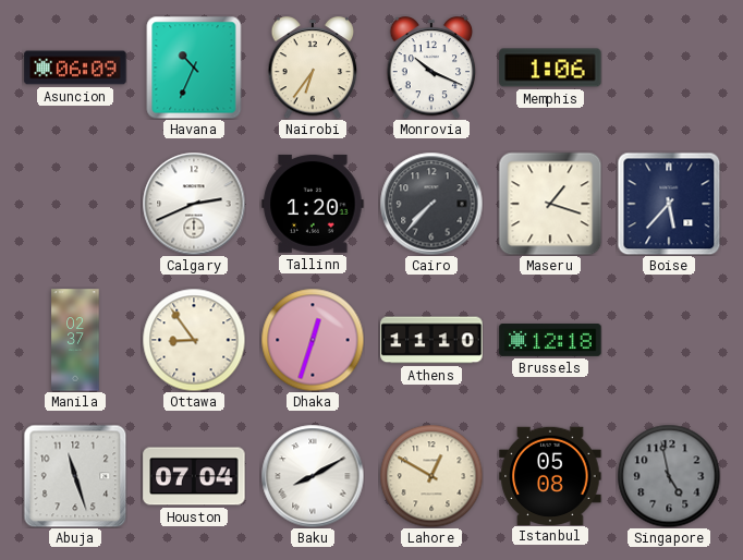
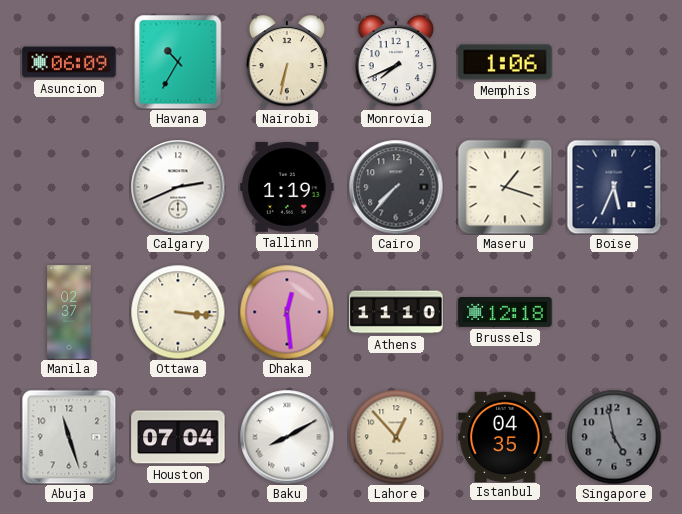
Havana: 10:34 -> 10:35 (178, 62)
Nairobi: 6:36 -> 6:32 (287, 63)
Monrovia: 10:19 -> 7:41 (396, 63)
Tallinn: 1:20 -> 1:19 (287, 187)
Boise: 5:37 -> 5:34 (614, 187)
Ottawa: 8:54 -> 3:16 (178, 312)
Dhaka: 12:33 -> 12:29 (287, 312)
Lahore: 12:50 -> 12:53 (396, 437)
Istanbul: 05:08 -> 04:35 (505, 436)
